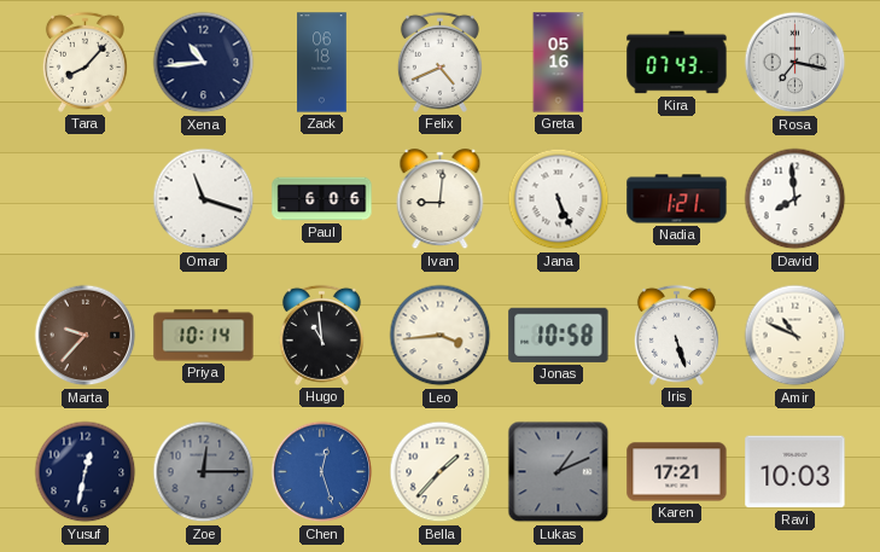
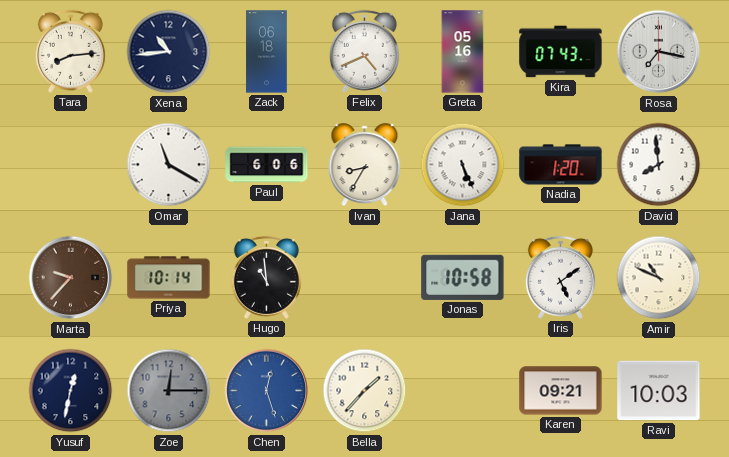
Tara: 8:07 -> 8:14 (70, 51)
Omar: 11:18 -> 11:20 (169, 165)
Ivan: 9:01 -> 8:35 (365, 165)
Nadia: 1:21 -> 1:20 (561, 165)
Leo: 3:44 -> none (441, 336)
Iris: 5:27 -> 5:09 (560, 277)
Lukas: 1:11 -> none (559, 472)
Karen: 17:21 -> 09:21 (561, 391)
